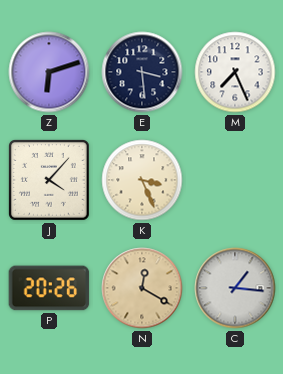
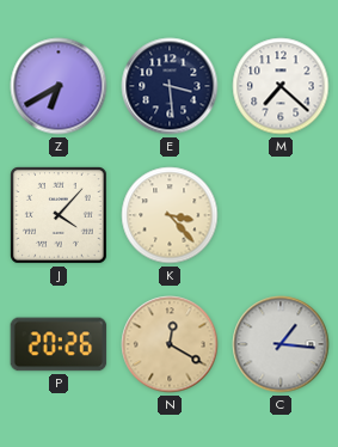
Z: 6:12 -> 6:40 (59, 86)
M: 7:26 -> 7:22 (281, 86)
K: 3:26 -> 3:23 (170, 215)
